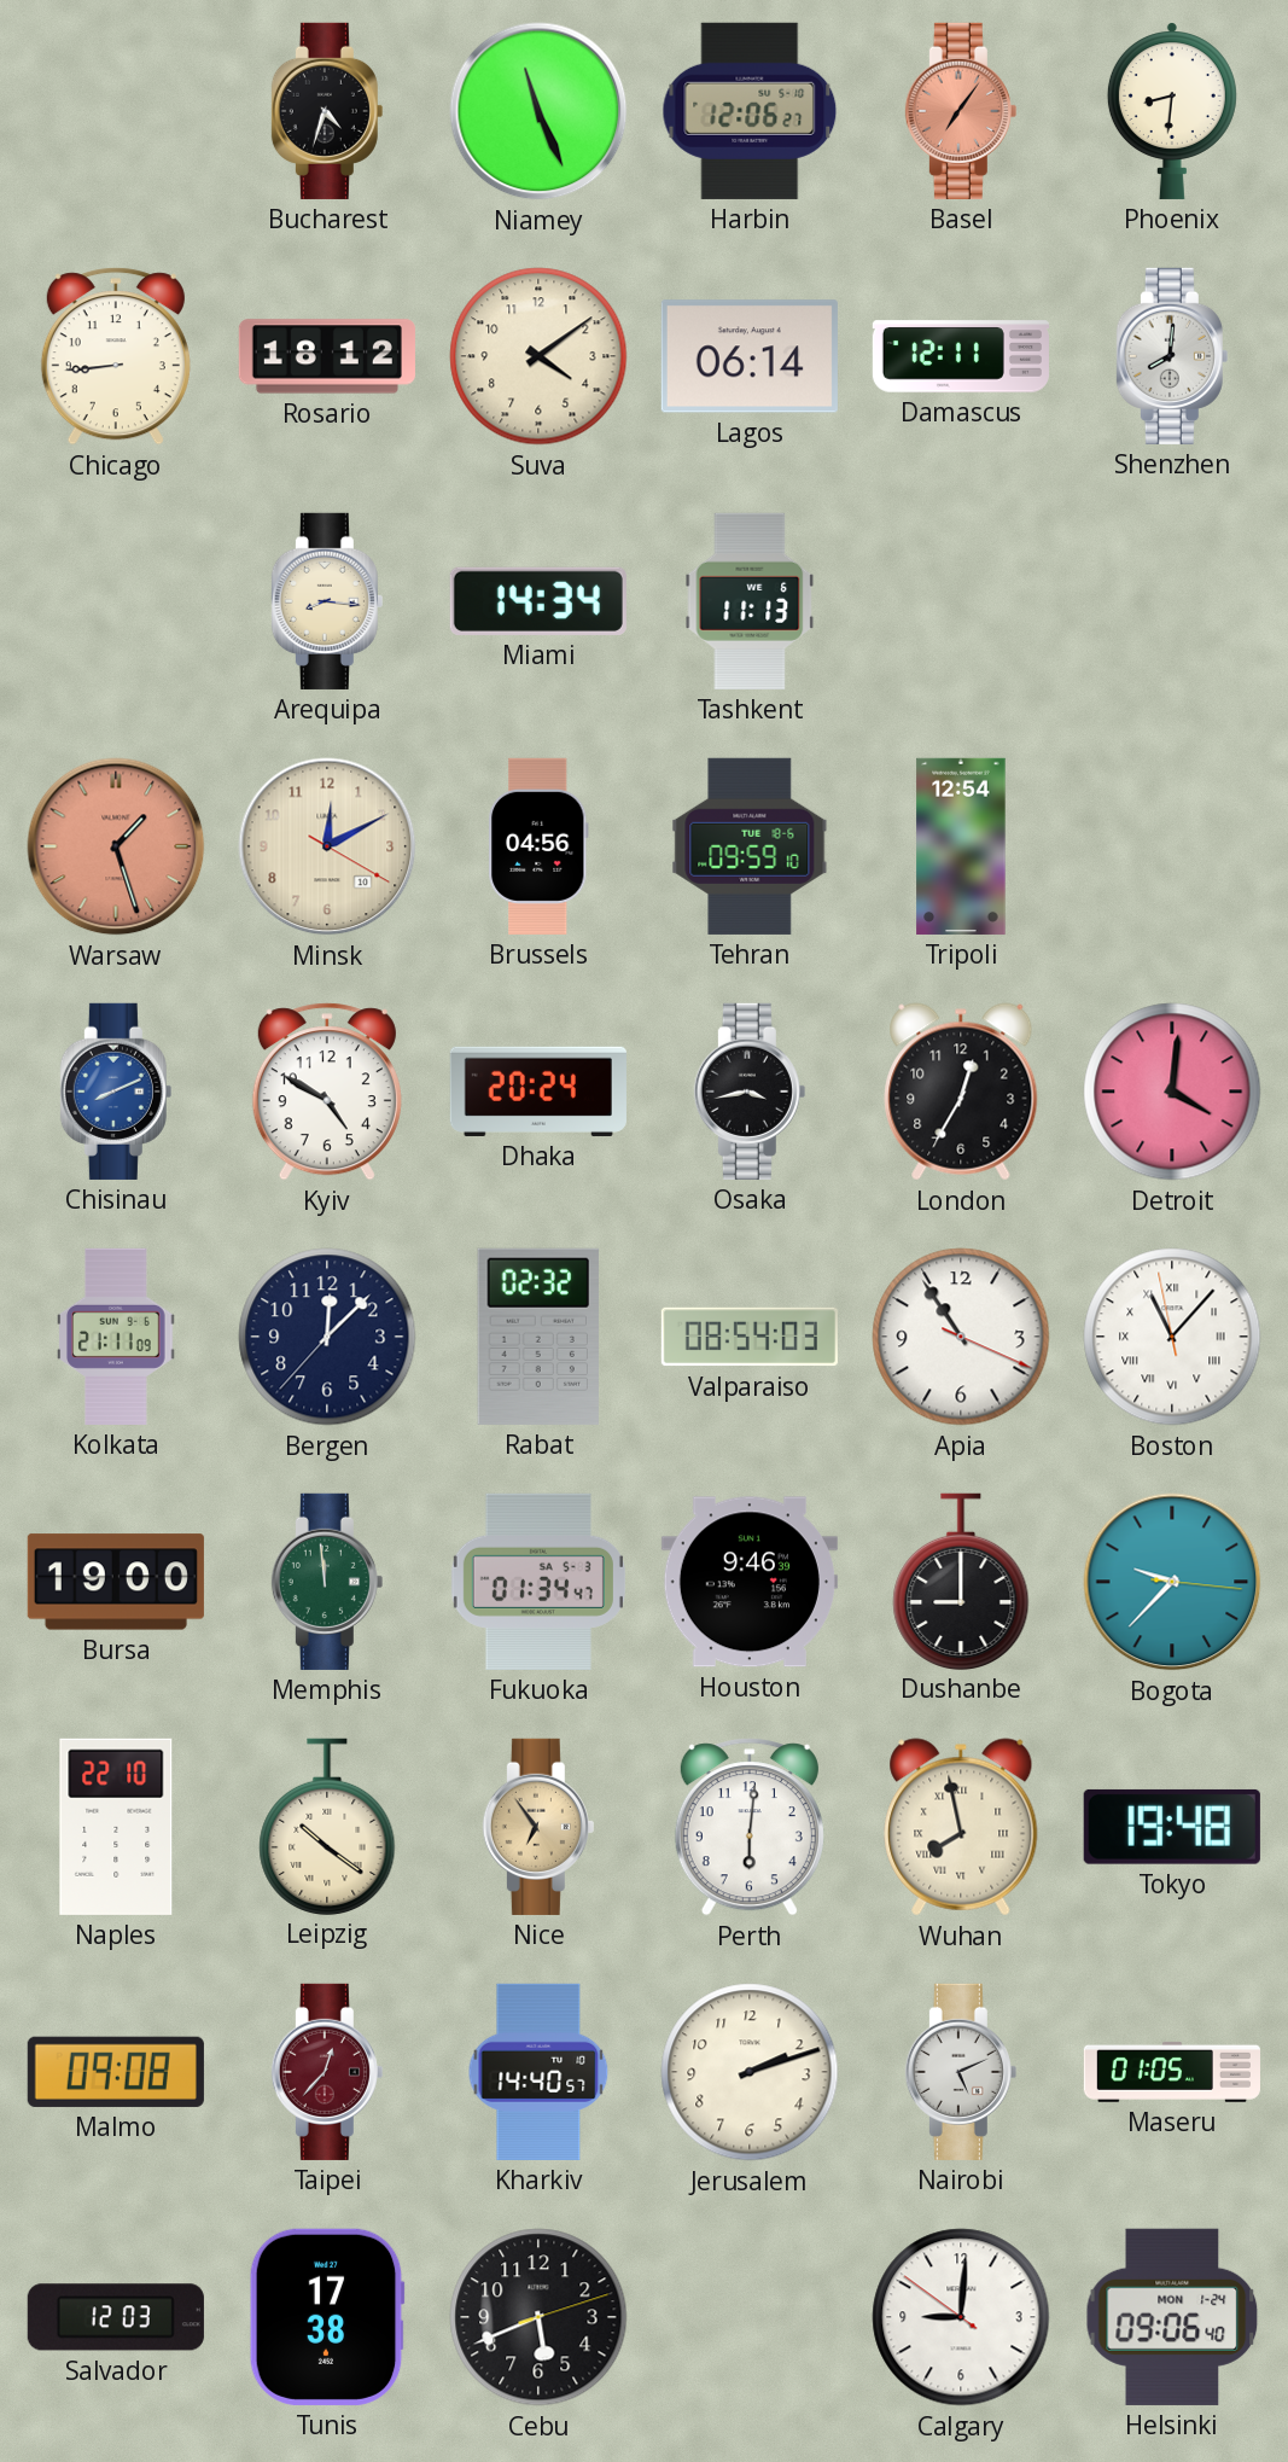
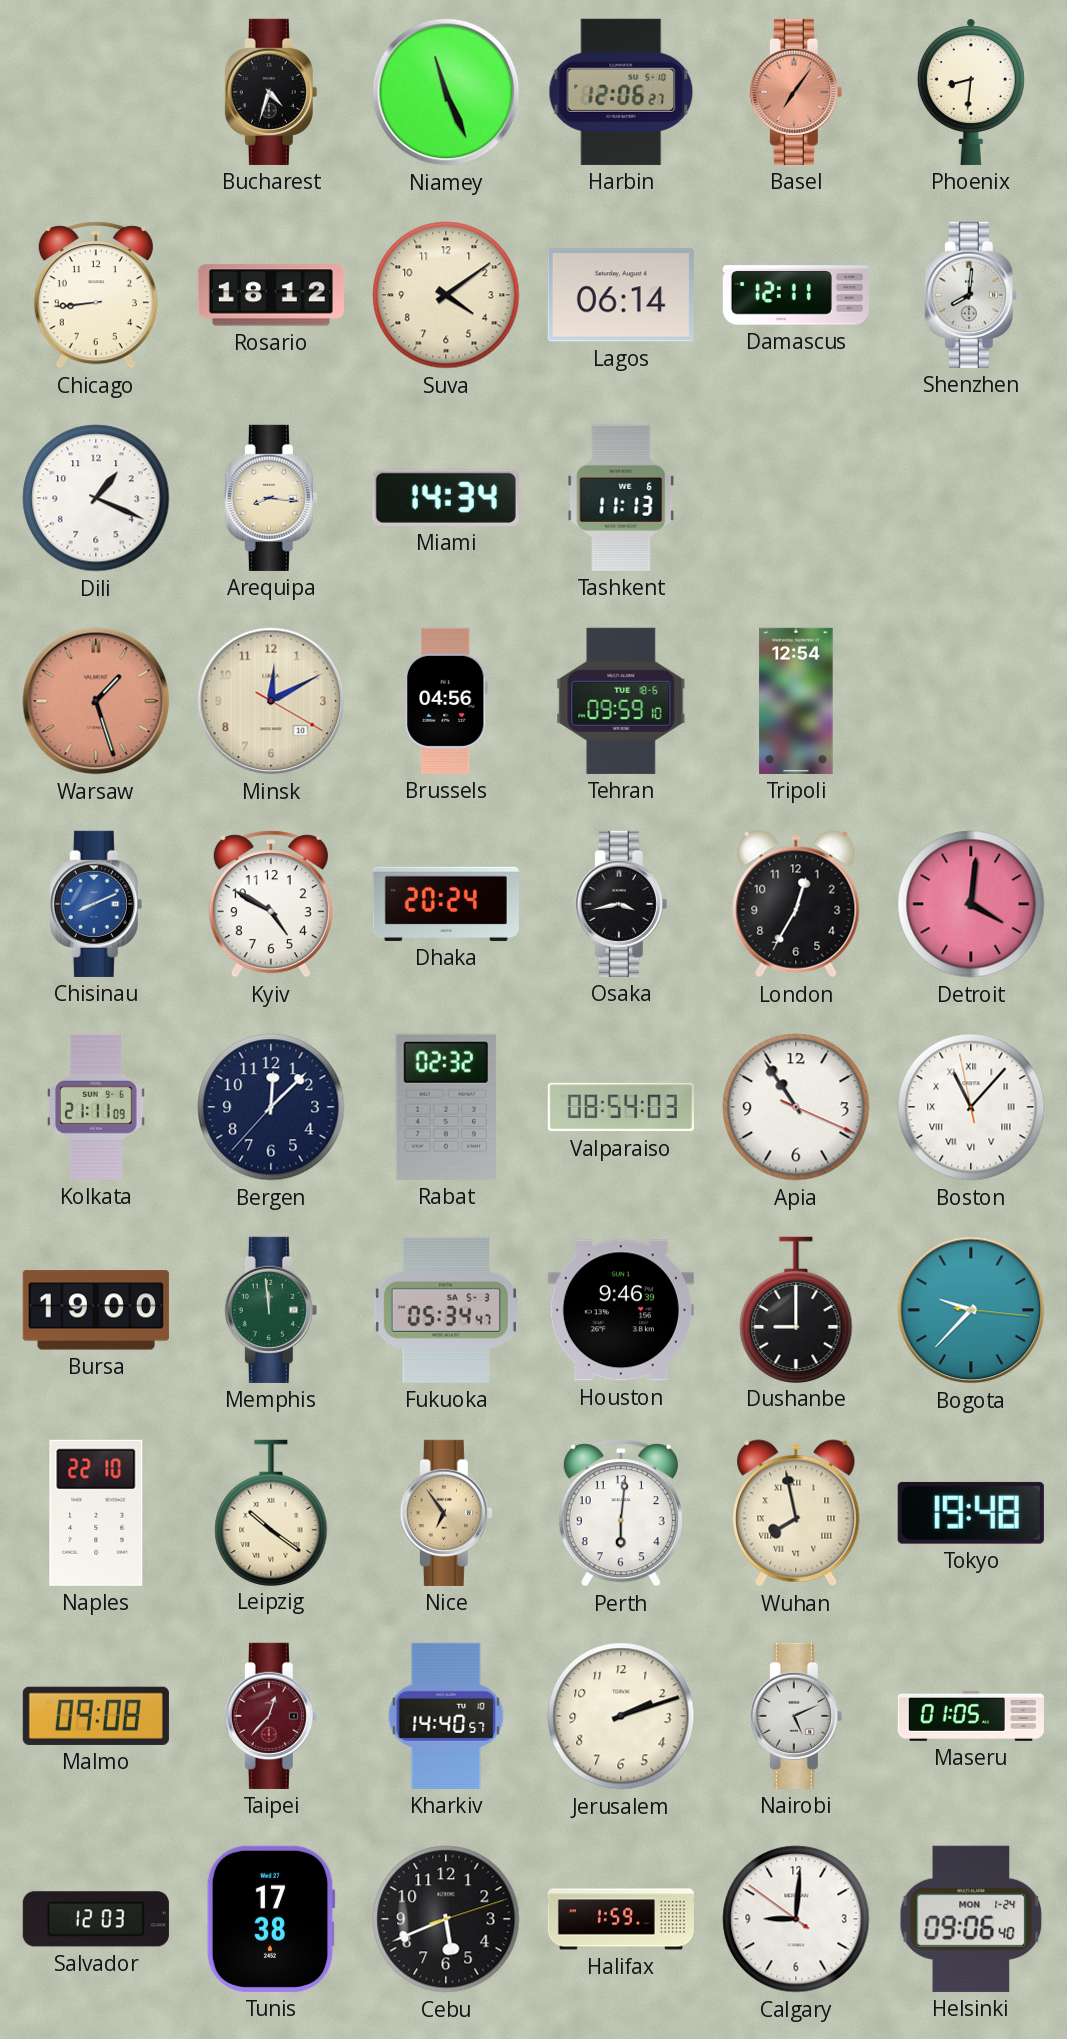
Dili: none -> 1:19 (96, 498)
Fukuoka: 01:34 -> 05:34 (446, 1310)
Halifax: none -> 1:59 (620, 1919)
